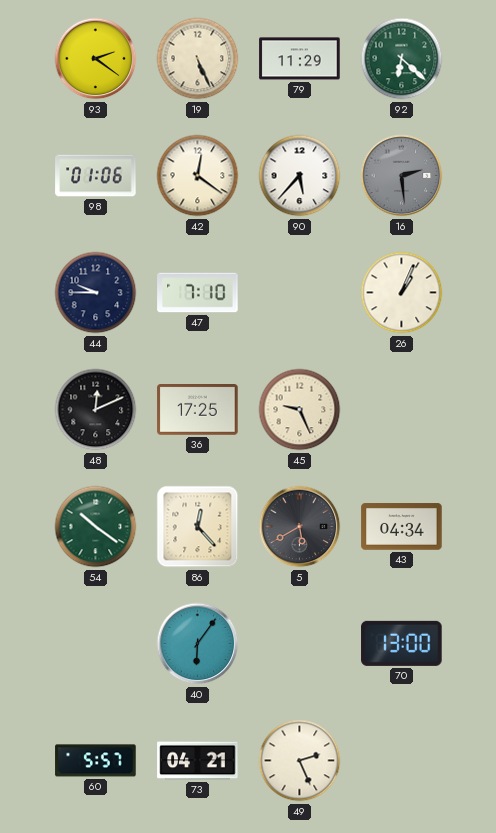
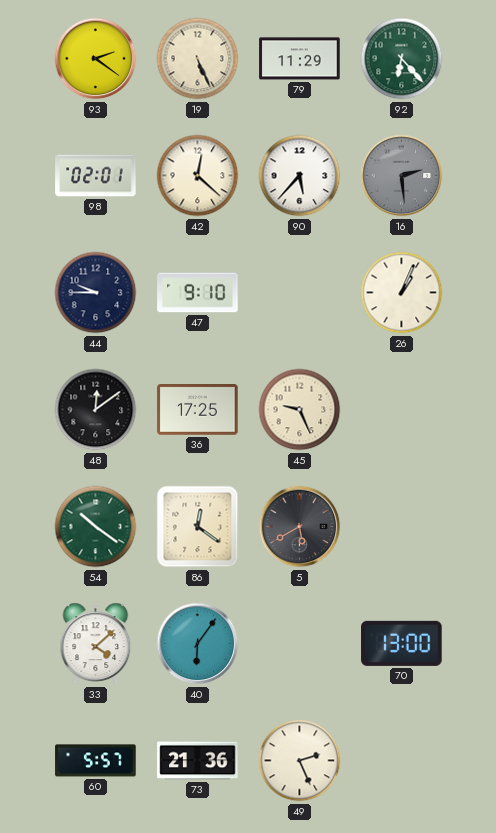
92: 6:22 -> 6:23 (402, 59)
98: 01:06 -> 02:01 (96, 176)
42: 12:21 -> 12:22 (198, 176)
47: 7:10 -> 9:10 (198, 293)
48: 12:11 -> 12:09 (96, 410)
86: 12:23 -> 12:21 (198, 527)
43: 04:34 -> none (402, 527)
33: none -> 4:08 (96, 644)
73: 04:21 -> 21:36 (198, 761)
